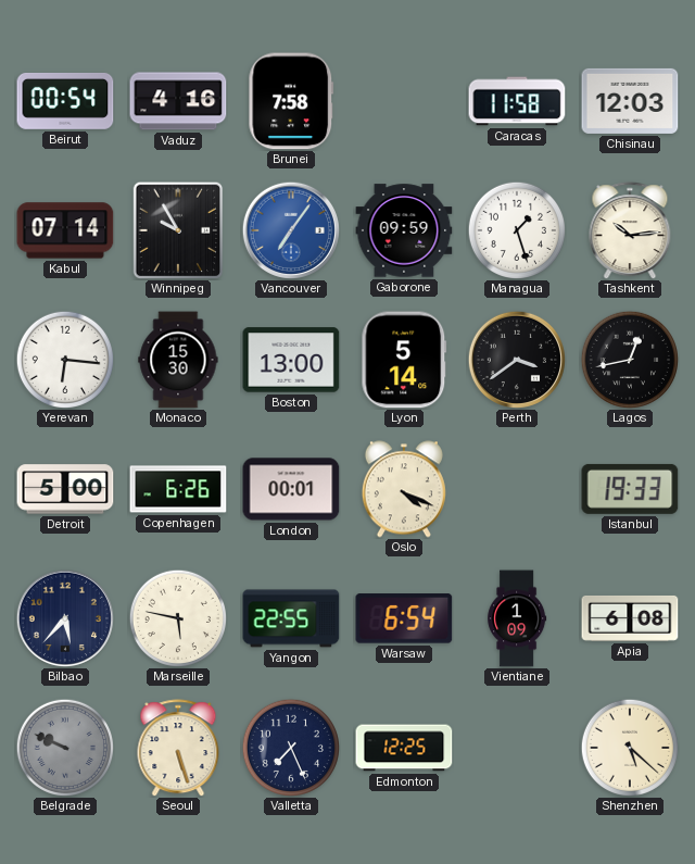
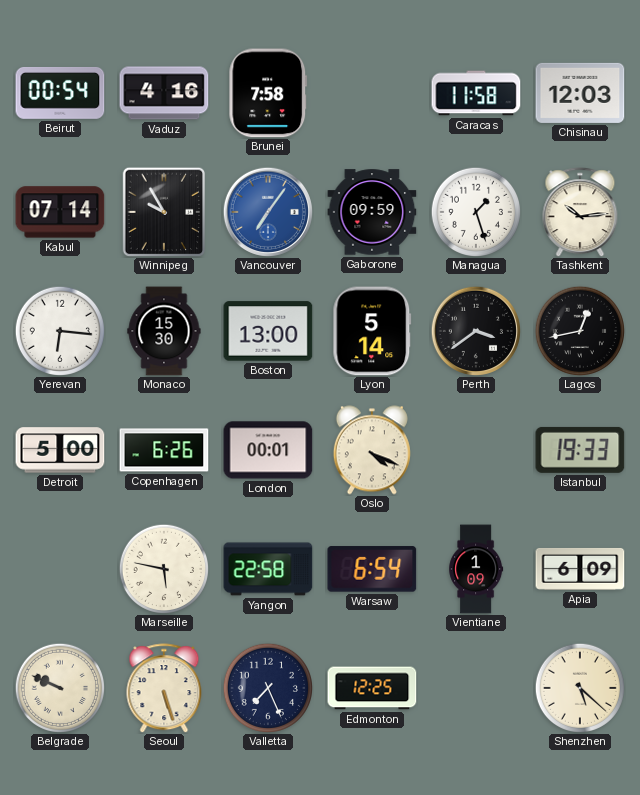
Bilbao: 5:37 -> none (64, 617)
Yangon: 22:55 -> 22:58 (268, 569)
Apia: 6:08 -> 6:09 (580, 569)
Belgrade dial: grey -> cream (59, 687)
